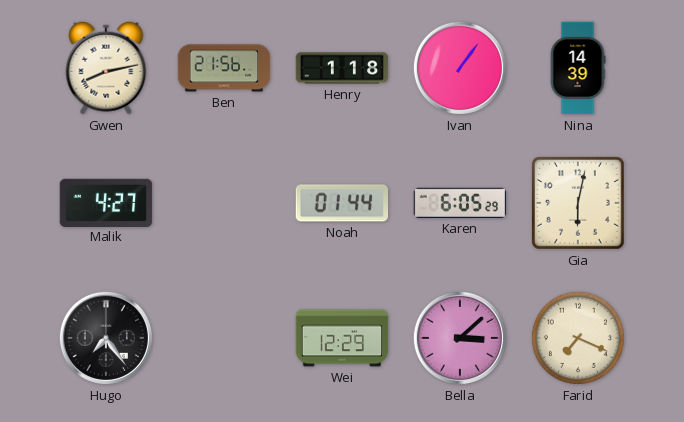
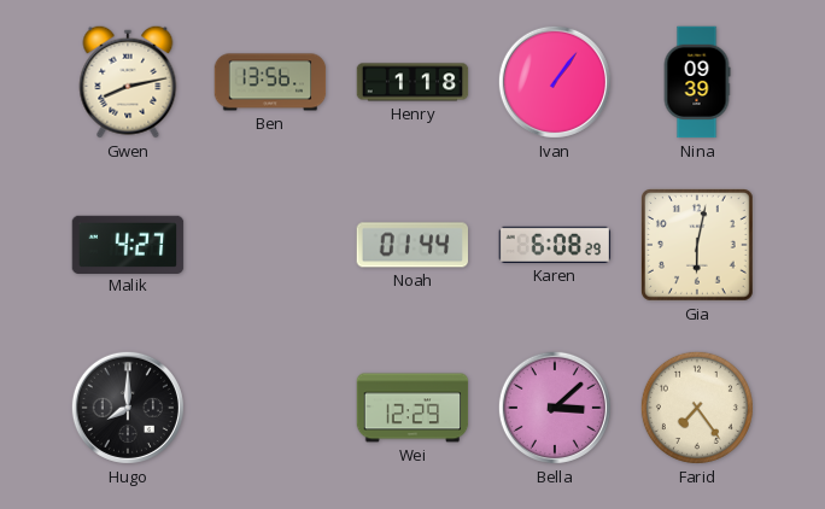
Ben: 21:56 -> 13:56 (270, 82)
Nina: 14:39 -> 09:39 (697, 82)
Karen: 6:05 -> 6:08 (555, 245)
Hugo: 7:24 -> 8:00 (128, 408)
Farid: 7:19 -> 7:24 (697, 408)
